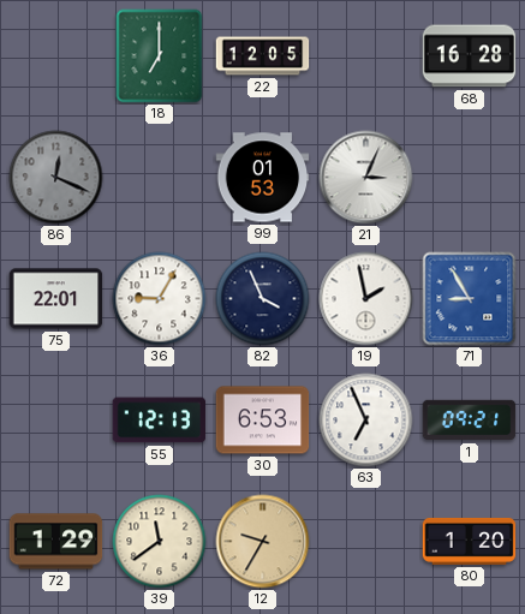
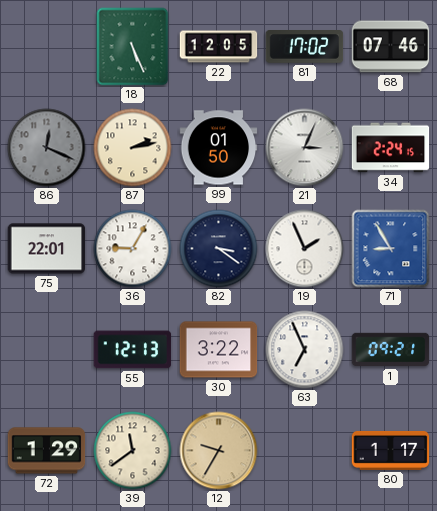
18: 7:00 -> 5:26 (133, 47)
81: none -> 17:02 (305, 47)
68: 16:28 -> 07:46 (391, 47)
87: none -> 2:13 (133, 148)
99: 01:53 -> 01:50 (219, 148)
34: none -> 2:24 (391, 148)
82: 3:56 -> 3:21 (219, 249)
19: 1:58 -> 1:56 (305, 249)
30: 6:53 -> 3:22 (219, 350)
80: 1:20 -> 1:17 (391, 450)
